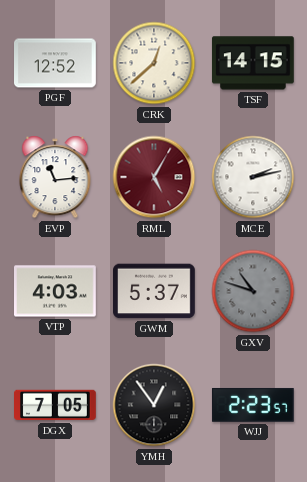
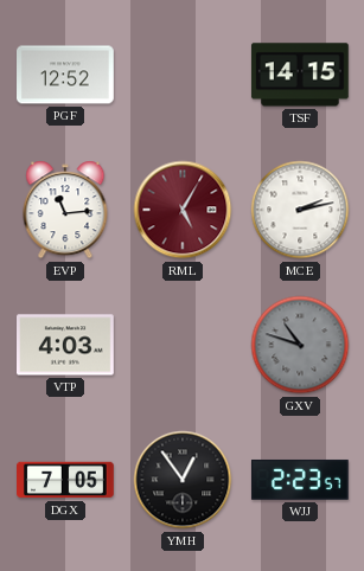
CRK: 12:38 -> none (154, 63)
GWM: 5:37 -> none (155, 291)
